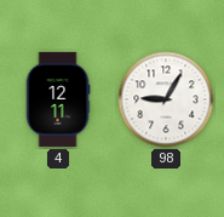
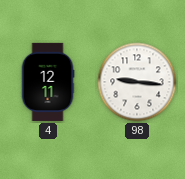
98: 9:05 -> 9:16 (137, 82)
